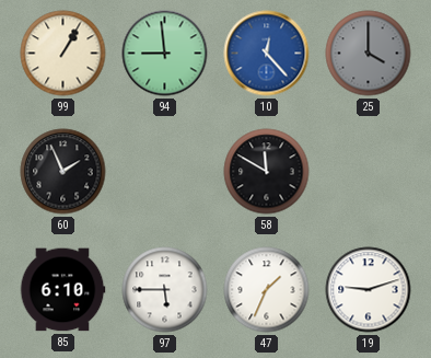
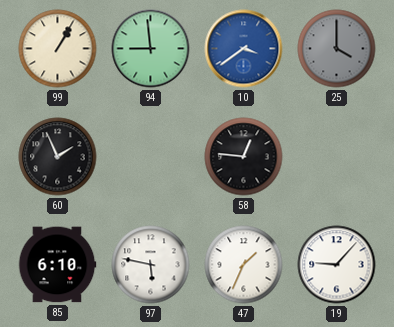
10: 12:23 -> 3:39 (244, 49)
58: 11:50 -> 12:46 (244, 157)
97: 5:45 -> 5:47 (151, 265)
19: 9:12 -> 9:07 (337, 265)
